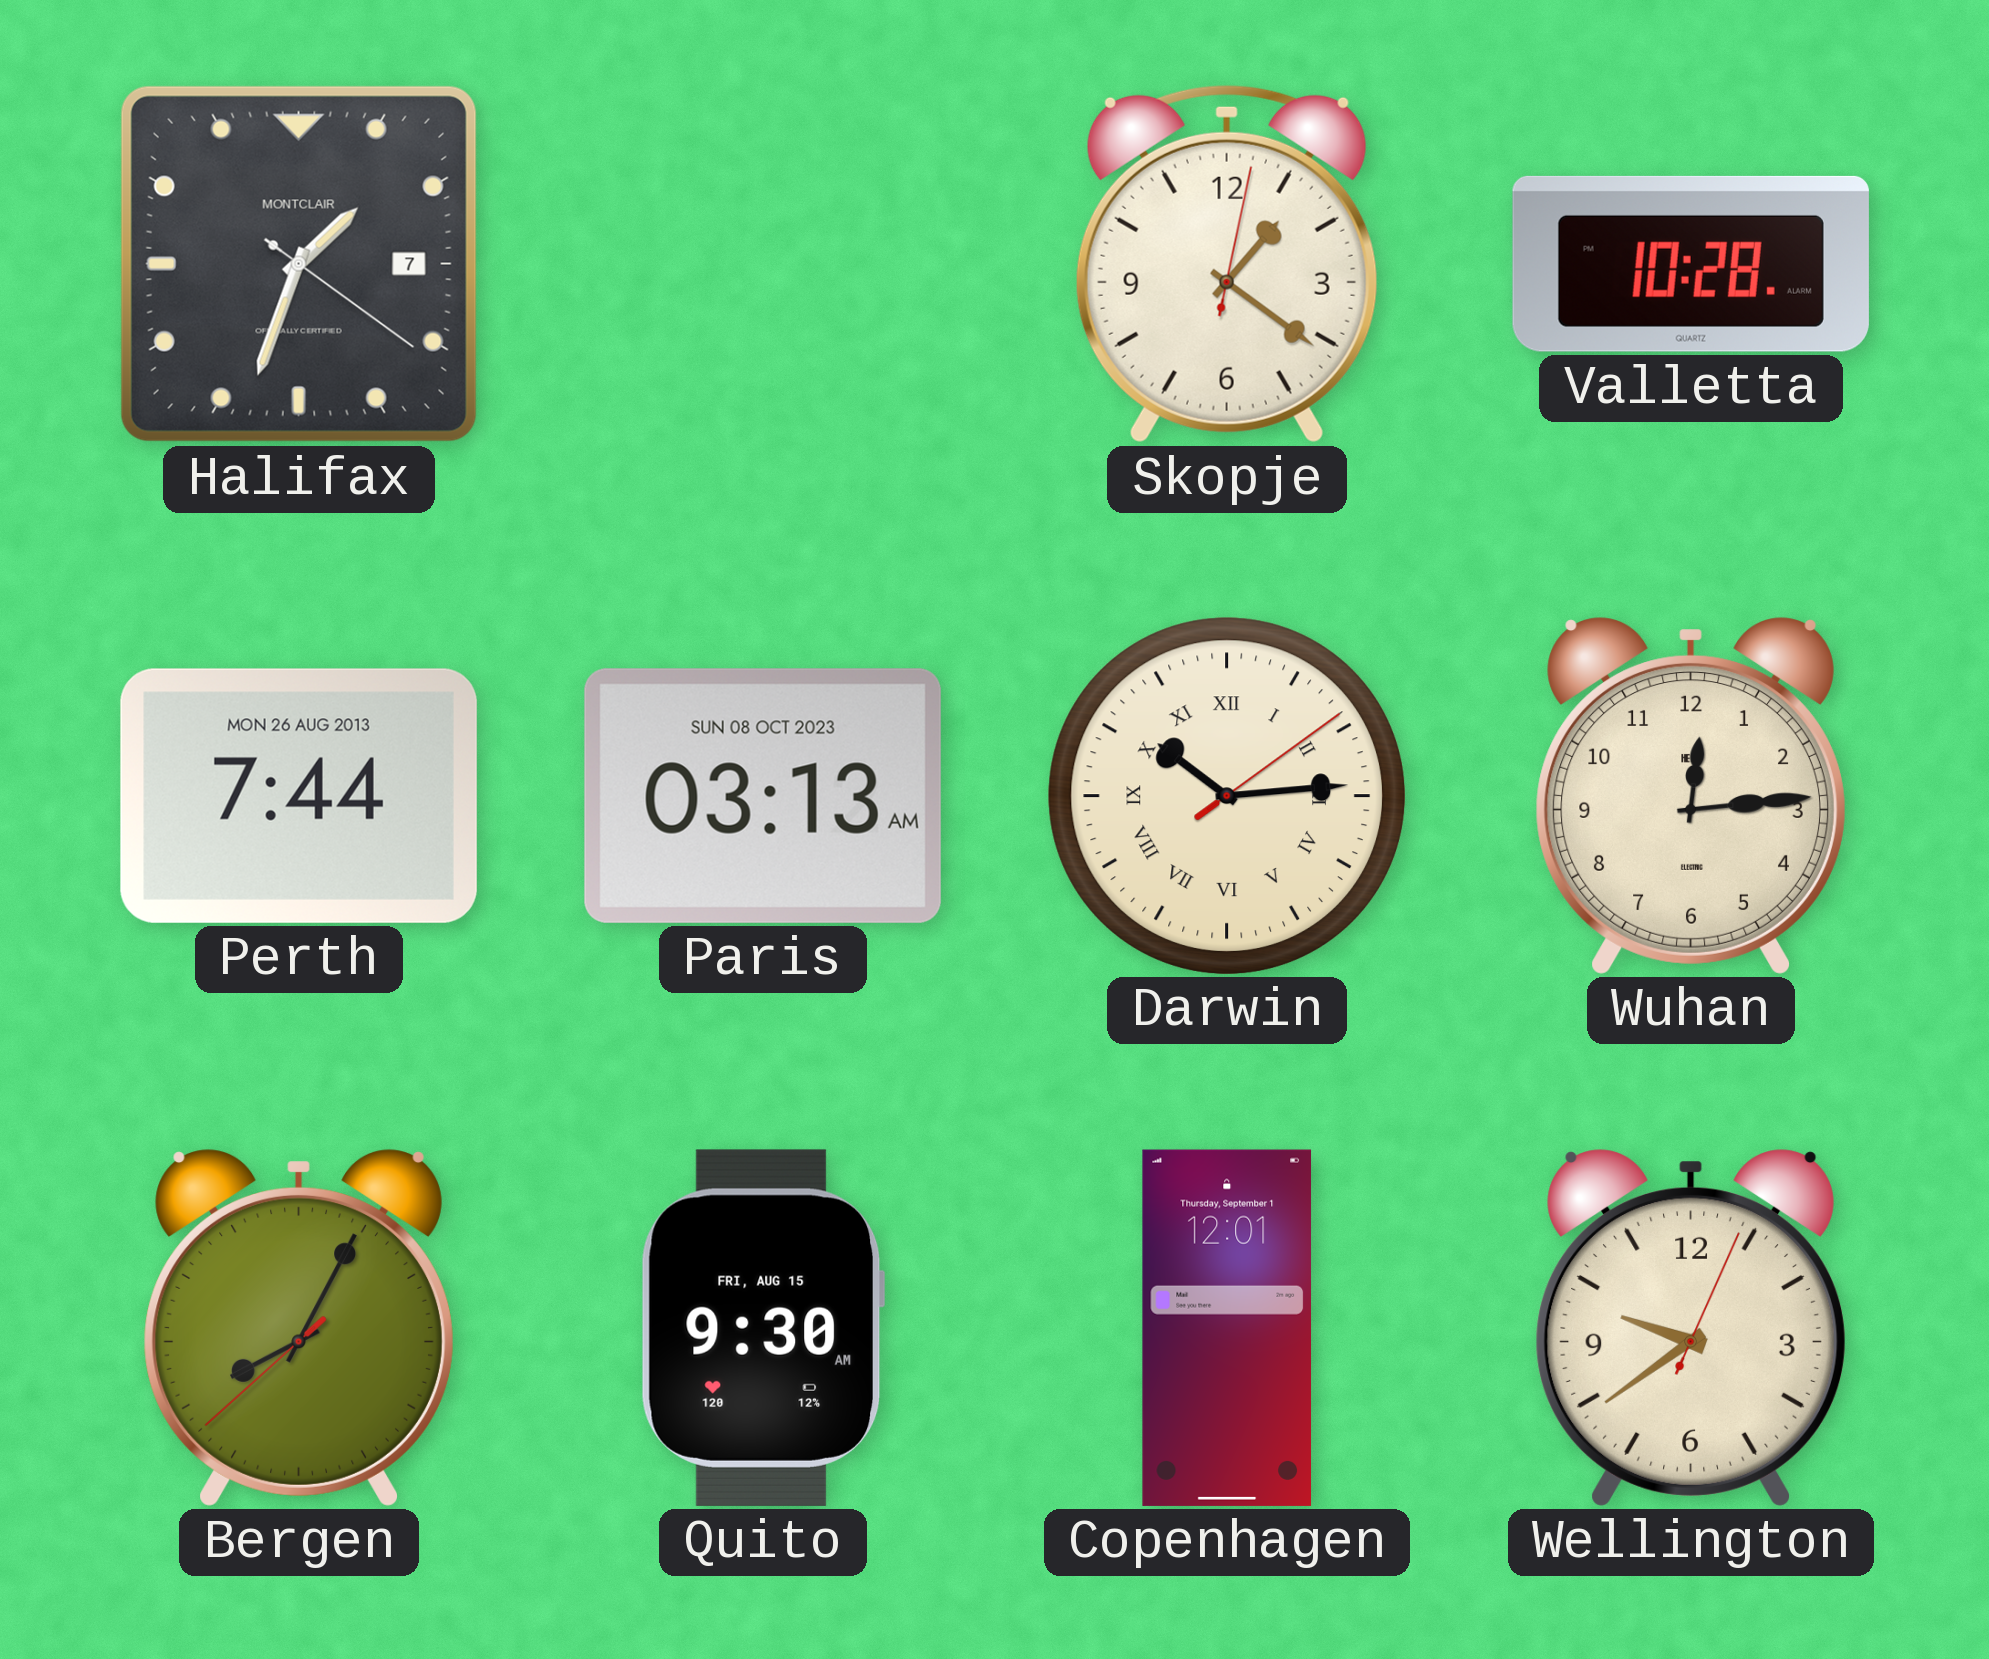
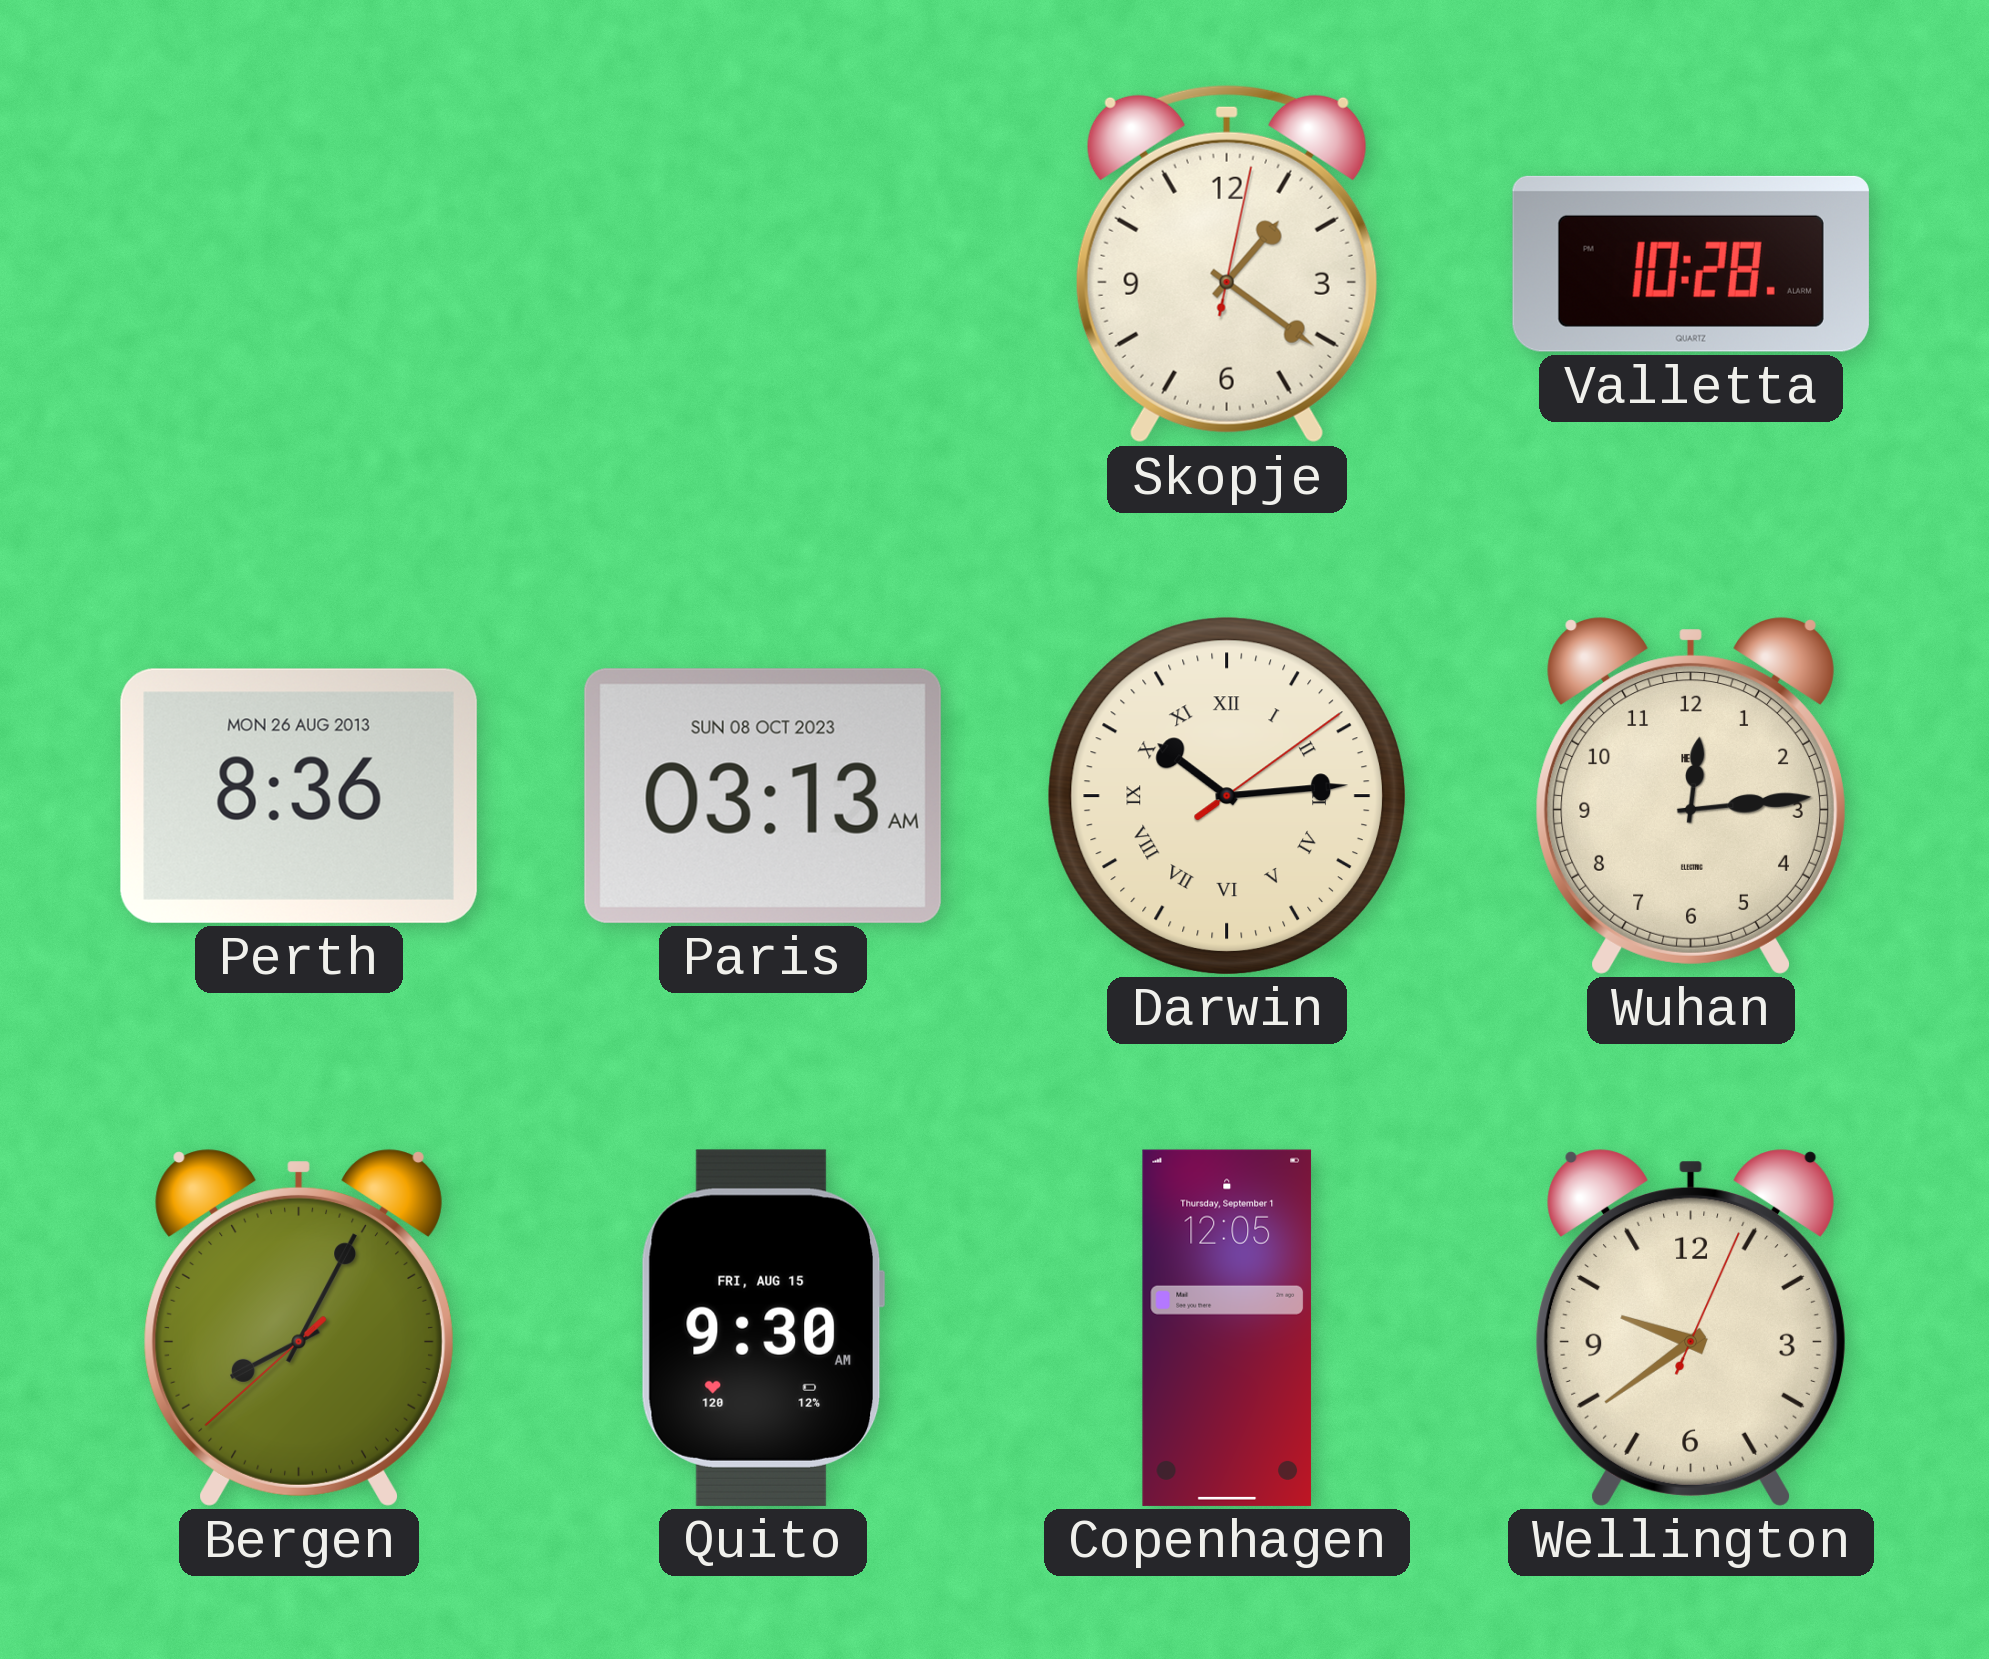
Halifax: 1:33 -> none (299, 264)
Perth: 7:44 -> 8:36 (299, 796)
Copenhagen: 12:01 -> 12:05 (1227, 1328)
